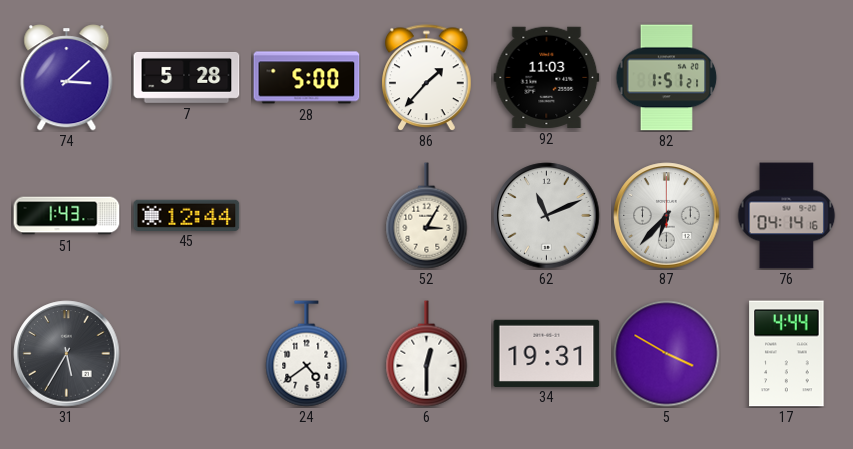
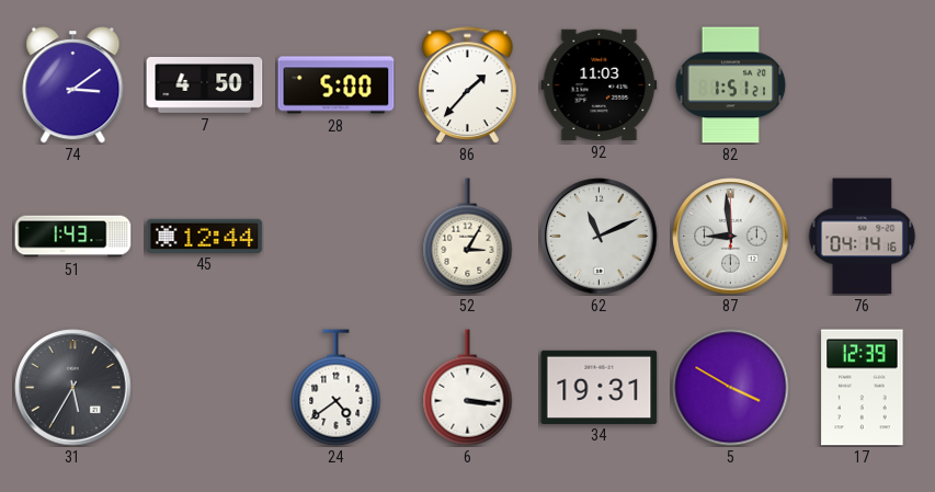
74: 3:08 -> 3:09 (73, 85)
7: 5:28 -> 4:50 (205, 84)
87: 6:37 -> 8:59 (731, 237)
6: 12:30 -> 3:16 (468, 388)
17: 4:44 -> 12:39 (863, 388)
